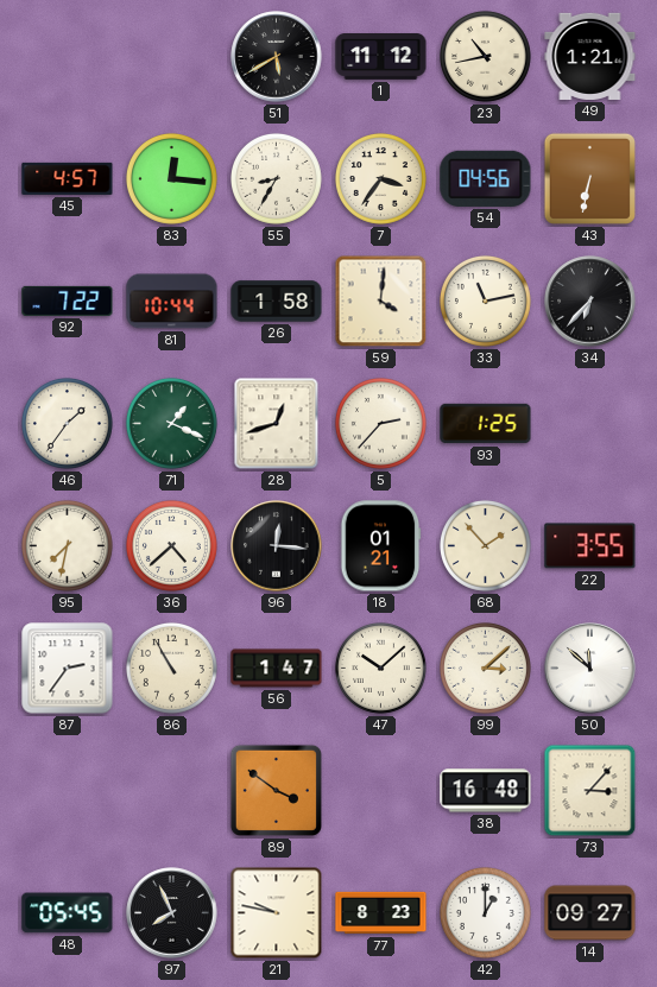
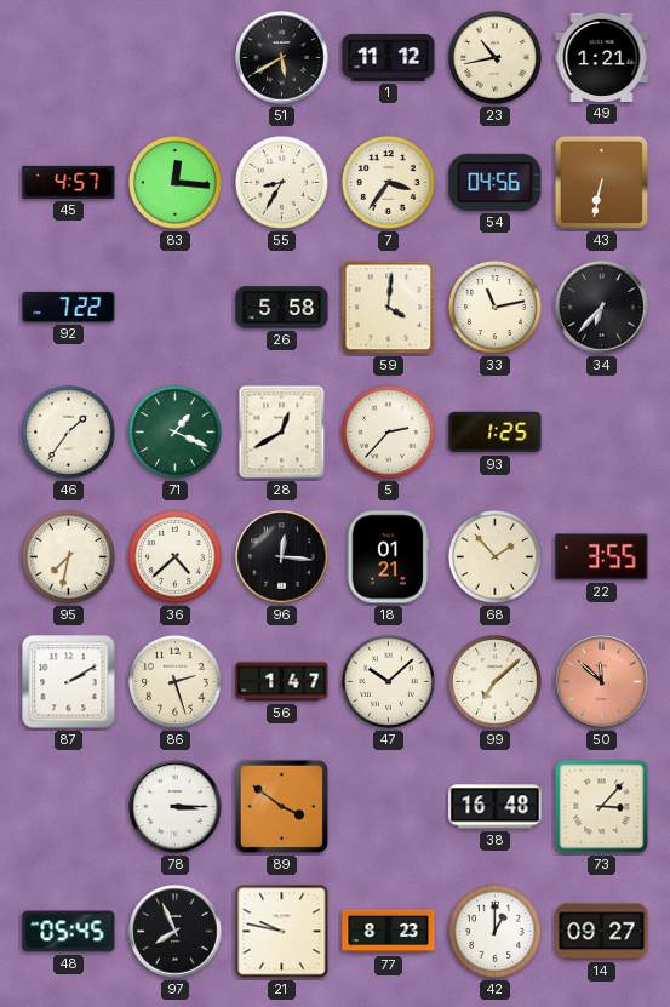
81: 10:44 -> none (172, 302)
26: 1:58 -> 5:58 (282, 308)
28: 12:42 -> 12:40 (282, 433)
87: 2:36 -> 2:10 (69, 682)
86: 10:55 -> 2:27 (174, 681)
99: 3:08 -> 7:08 (494, 681)
50 dial: white -> salmon (602, 682)
78: none -> 3:15 (176, 807)
